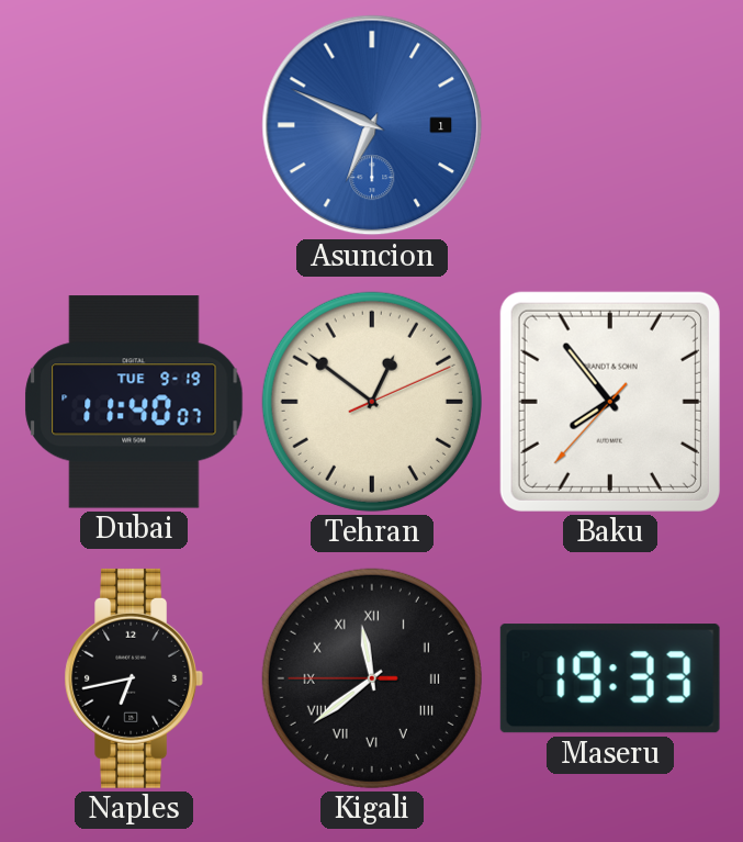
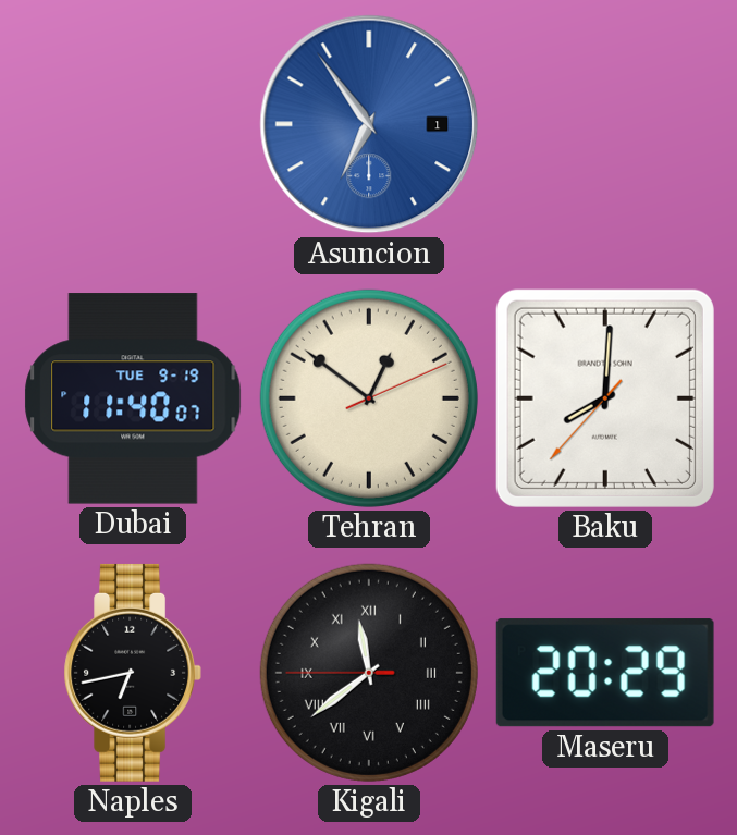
Asuncion: 6:49 -> 6:54 (369, 124)
Baku: 7:53 -> 8:00 (605, 398)
Maseru: 19:33 -> 20:29 (605, 673)
